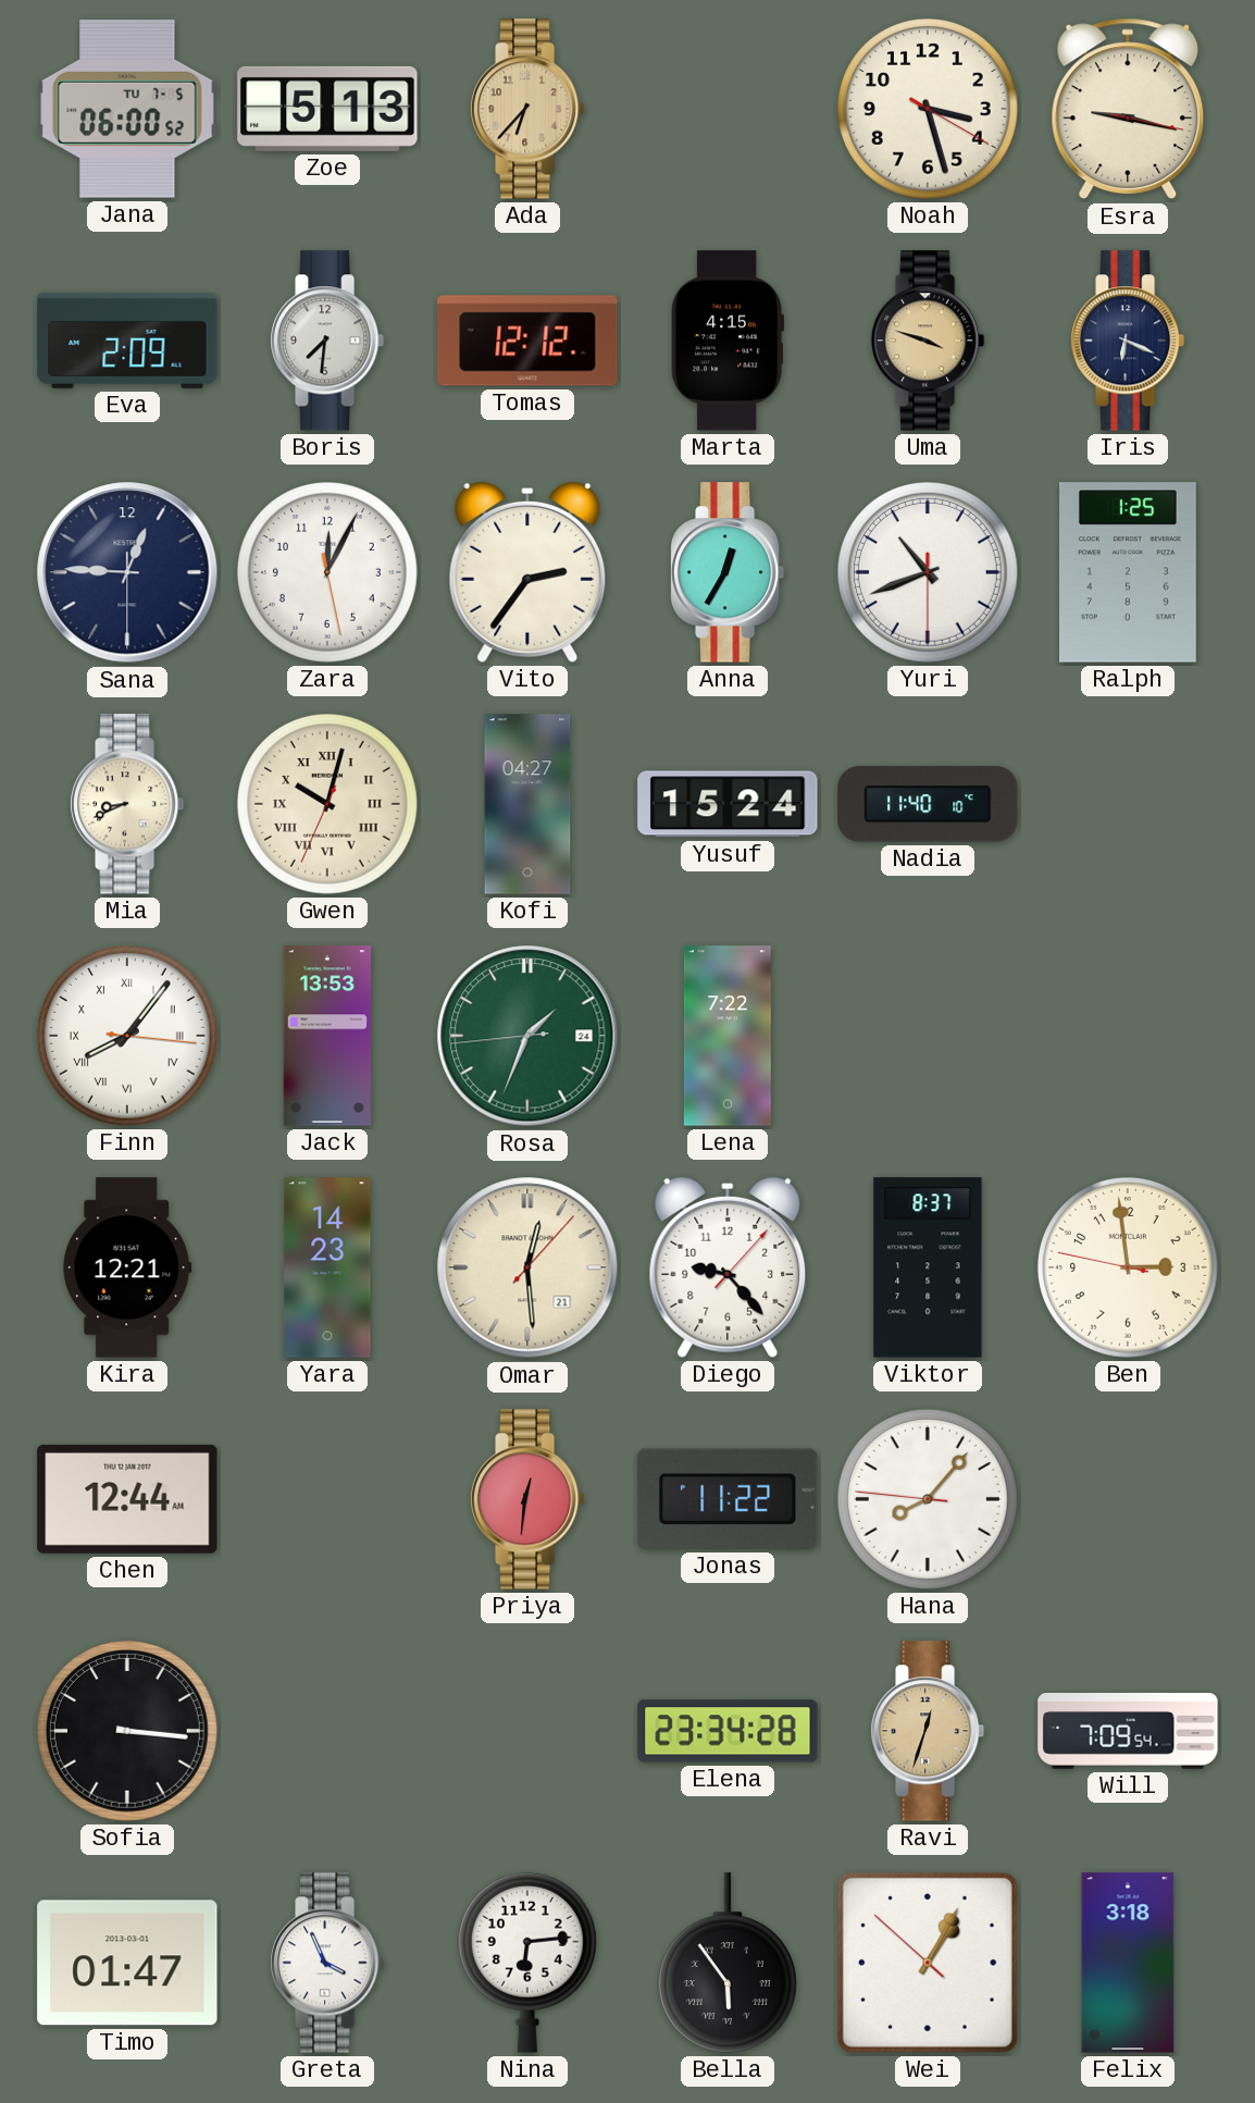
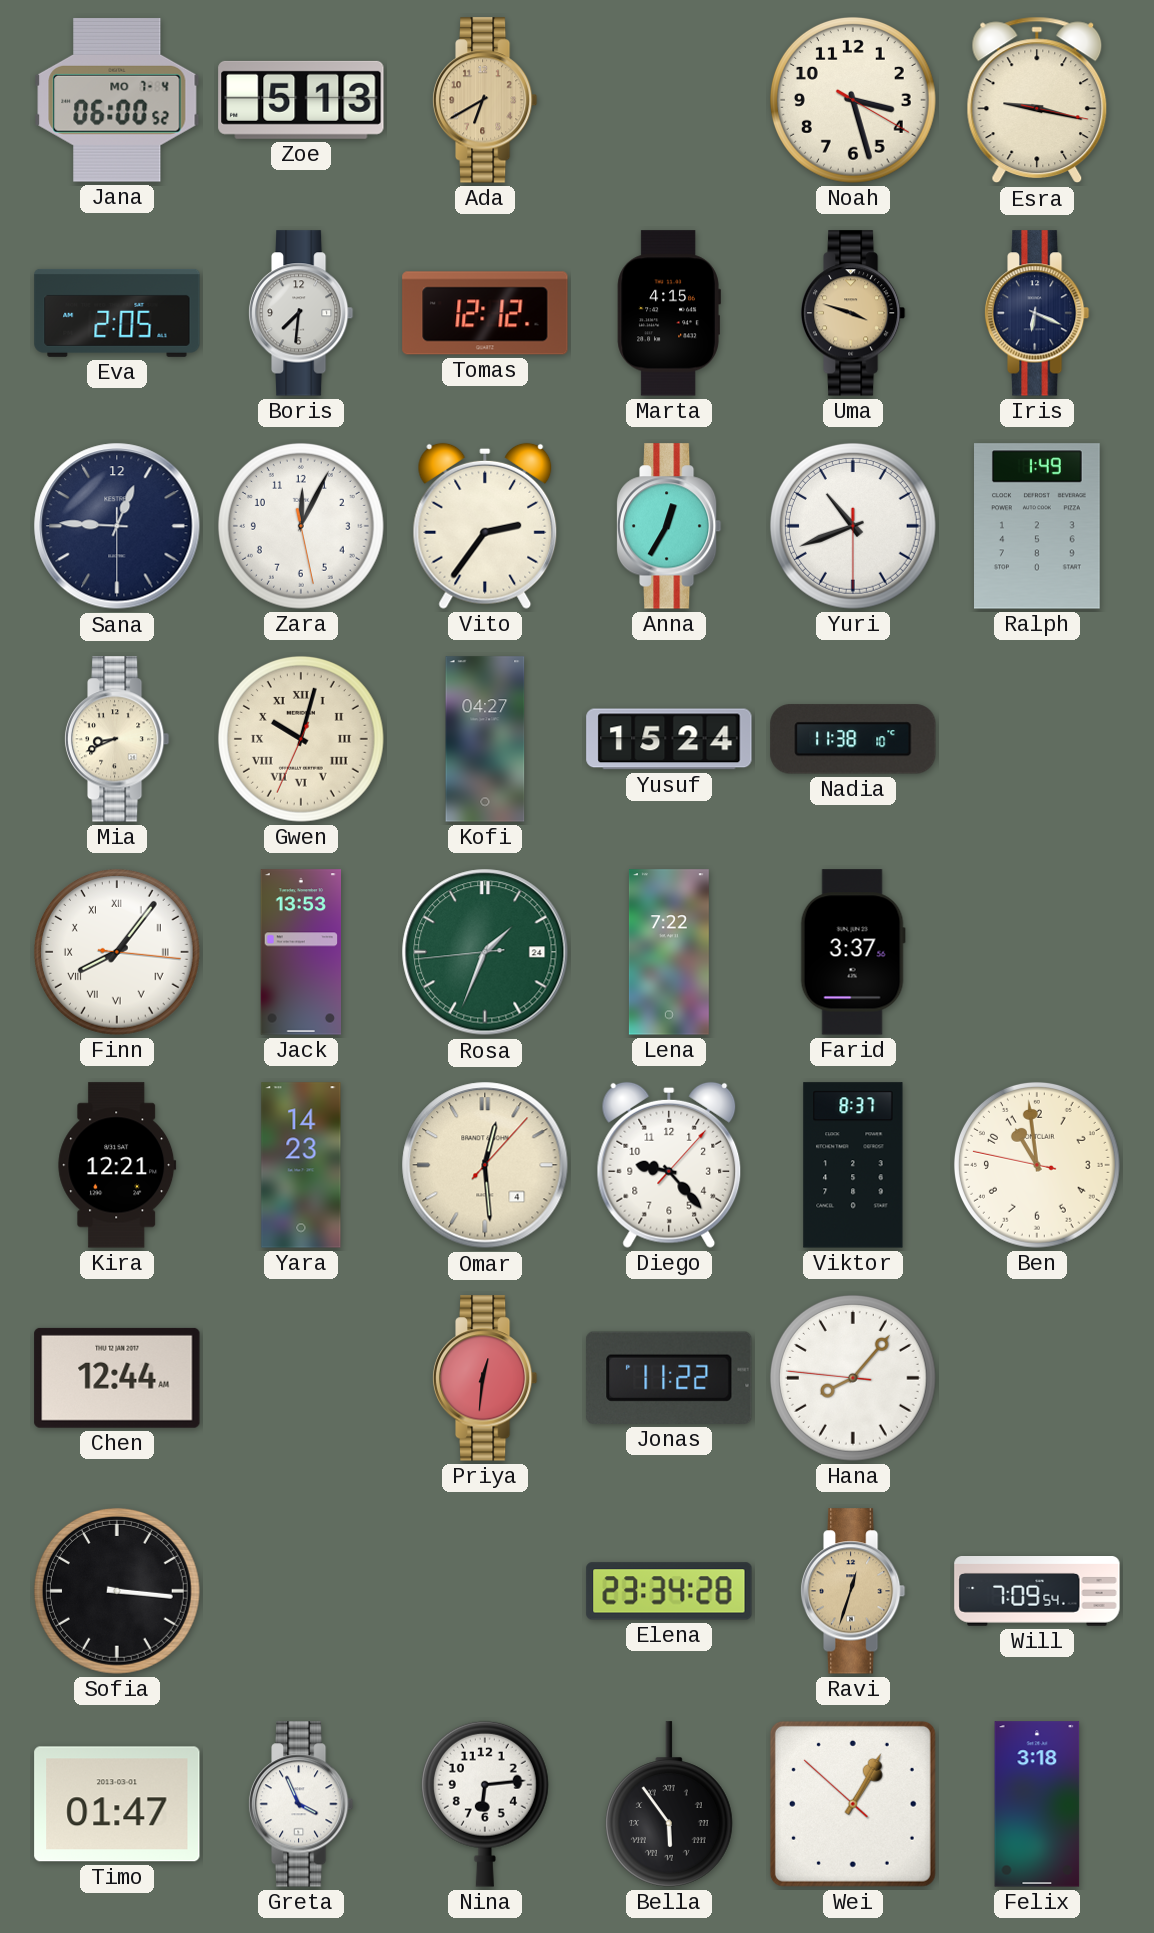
Jana date: TU 7-5 -> MO 7-4 (117, 100)
Ada: 6:37 -> 6:40 (485, 100)
Eva: 2:09 -> 2:05 (117, 313)
Ralph: 1:25 -> 1:49 (1038, 526)
Nadia: 11:40 -> 11:38 (853, 739)
Farid: none -> 3:37 (853, 952)
Omar date: 21 -> 4 (485, 1165)
Ben: 2:58 -> 10:58 (1037, 1165)
